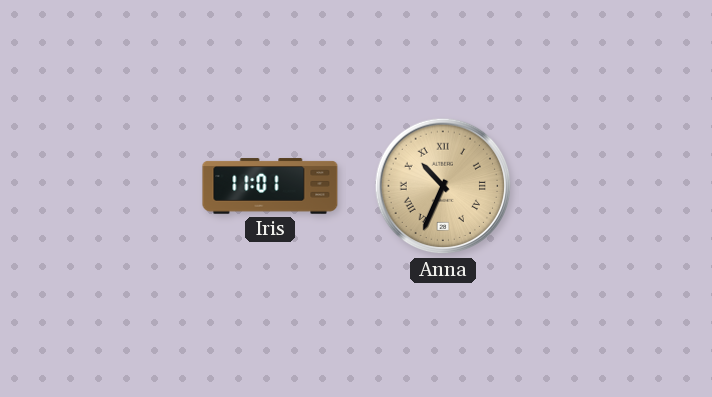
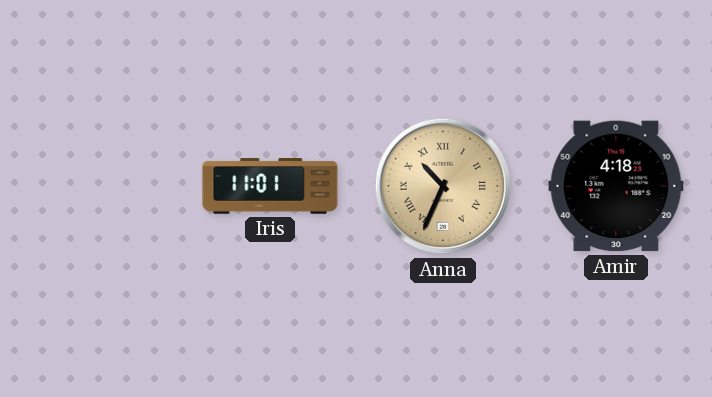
Amir: none -> 4:18 (616, 186)
